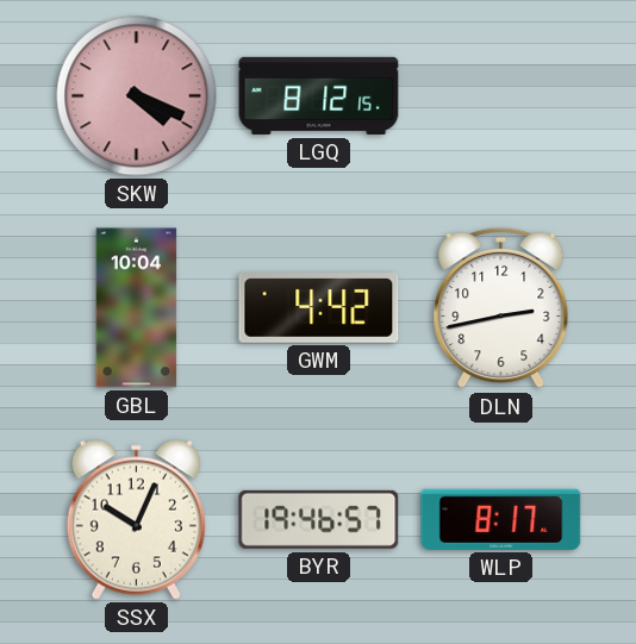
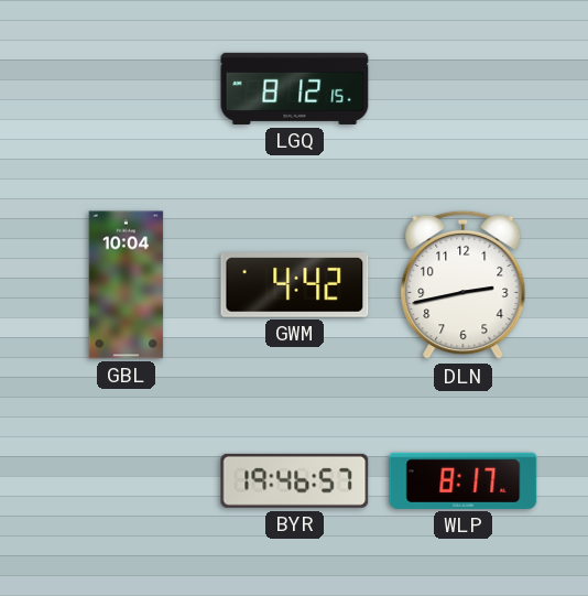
SKW: 4:19 -> none (137, 96)
SSX: 10:04 -> none (136, 519)
